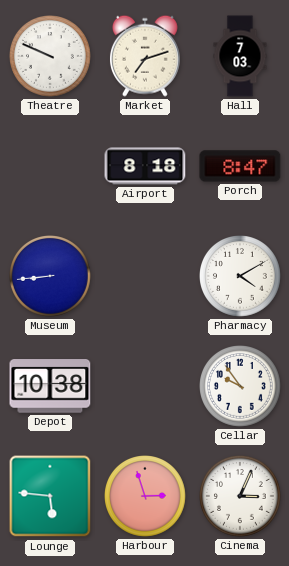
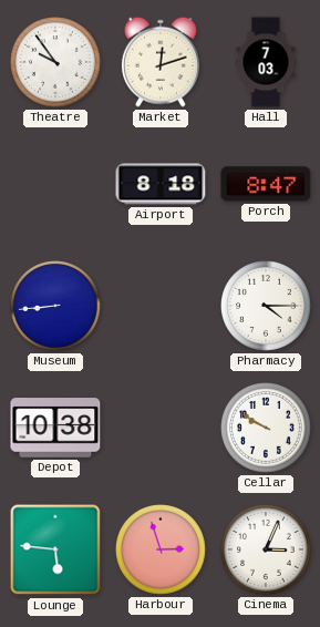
Theatre: 9:49 -> 9:54 (56, 63)
Market: 7:12 -> 12:12 (161, 62)
Pharmacy: 4:10 -> 4:15 (267, 307)
Cellar: 9:54 -> 9:50 (267, 429)
